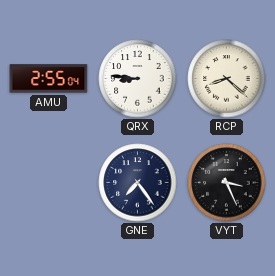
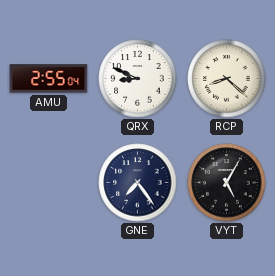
QRX: 8:46 -> 8:49 (138, 79)
VYT: 3:26 -> 5:05 (227, 183)
